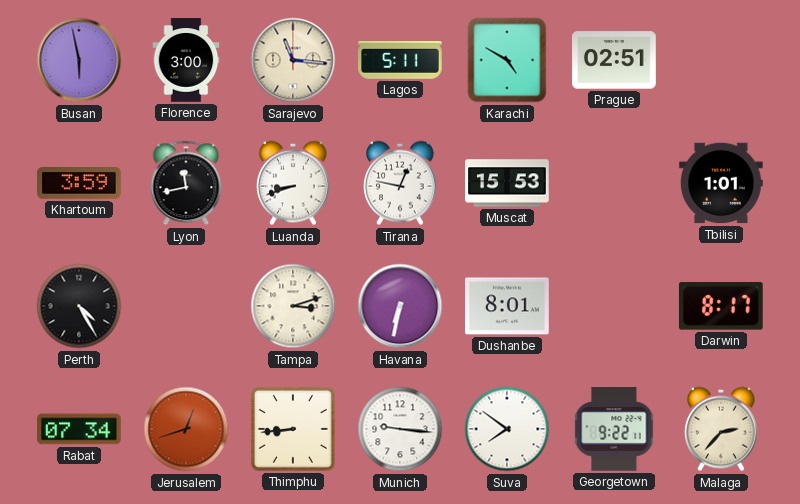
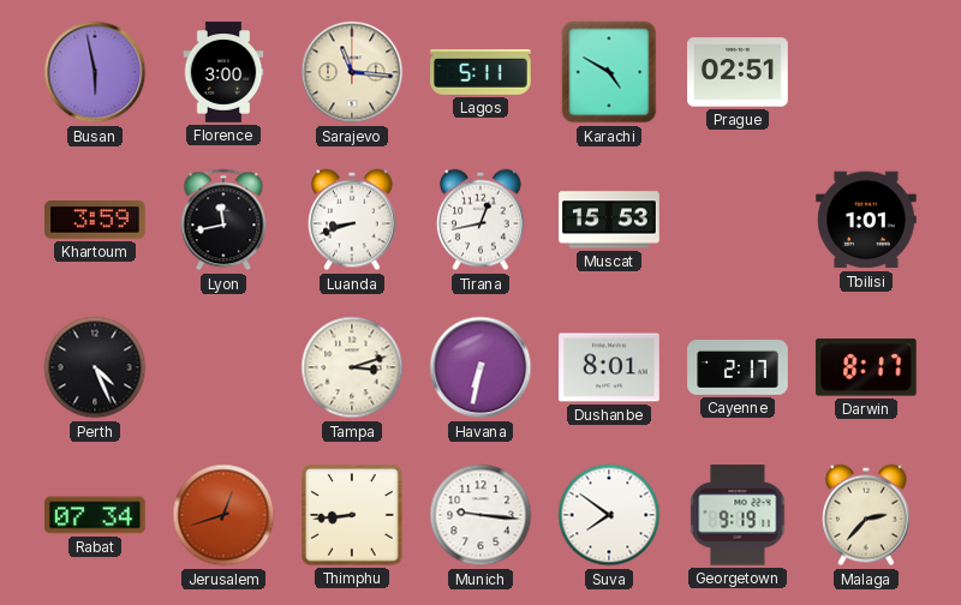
Tirana: 12:47 -> 12:43 (482, 220)
Perth: 4:25 -> 4:26 (95, 367)
Cayenne: none -> 2:17 (738, 369)
Georgetown: 9:22 -> 9:19 (738, 515)
